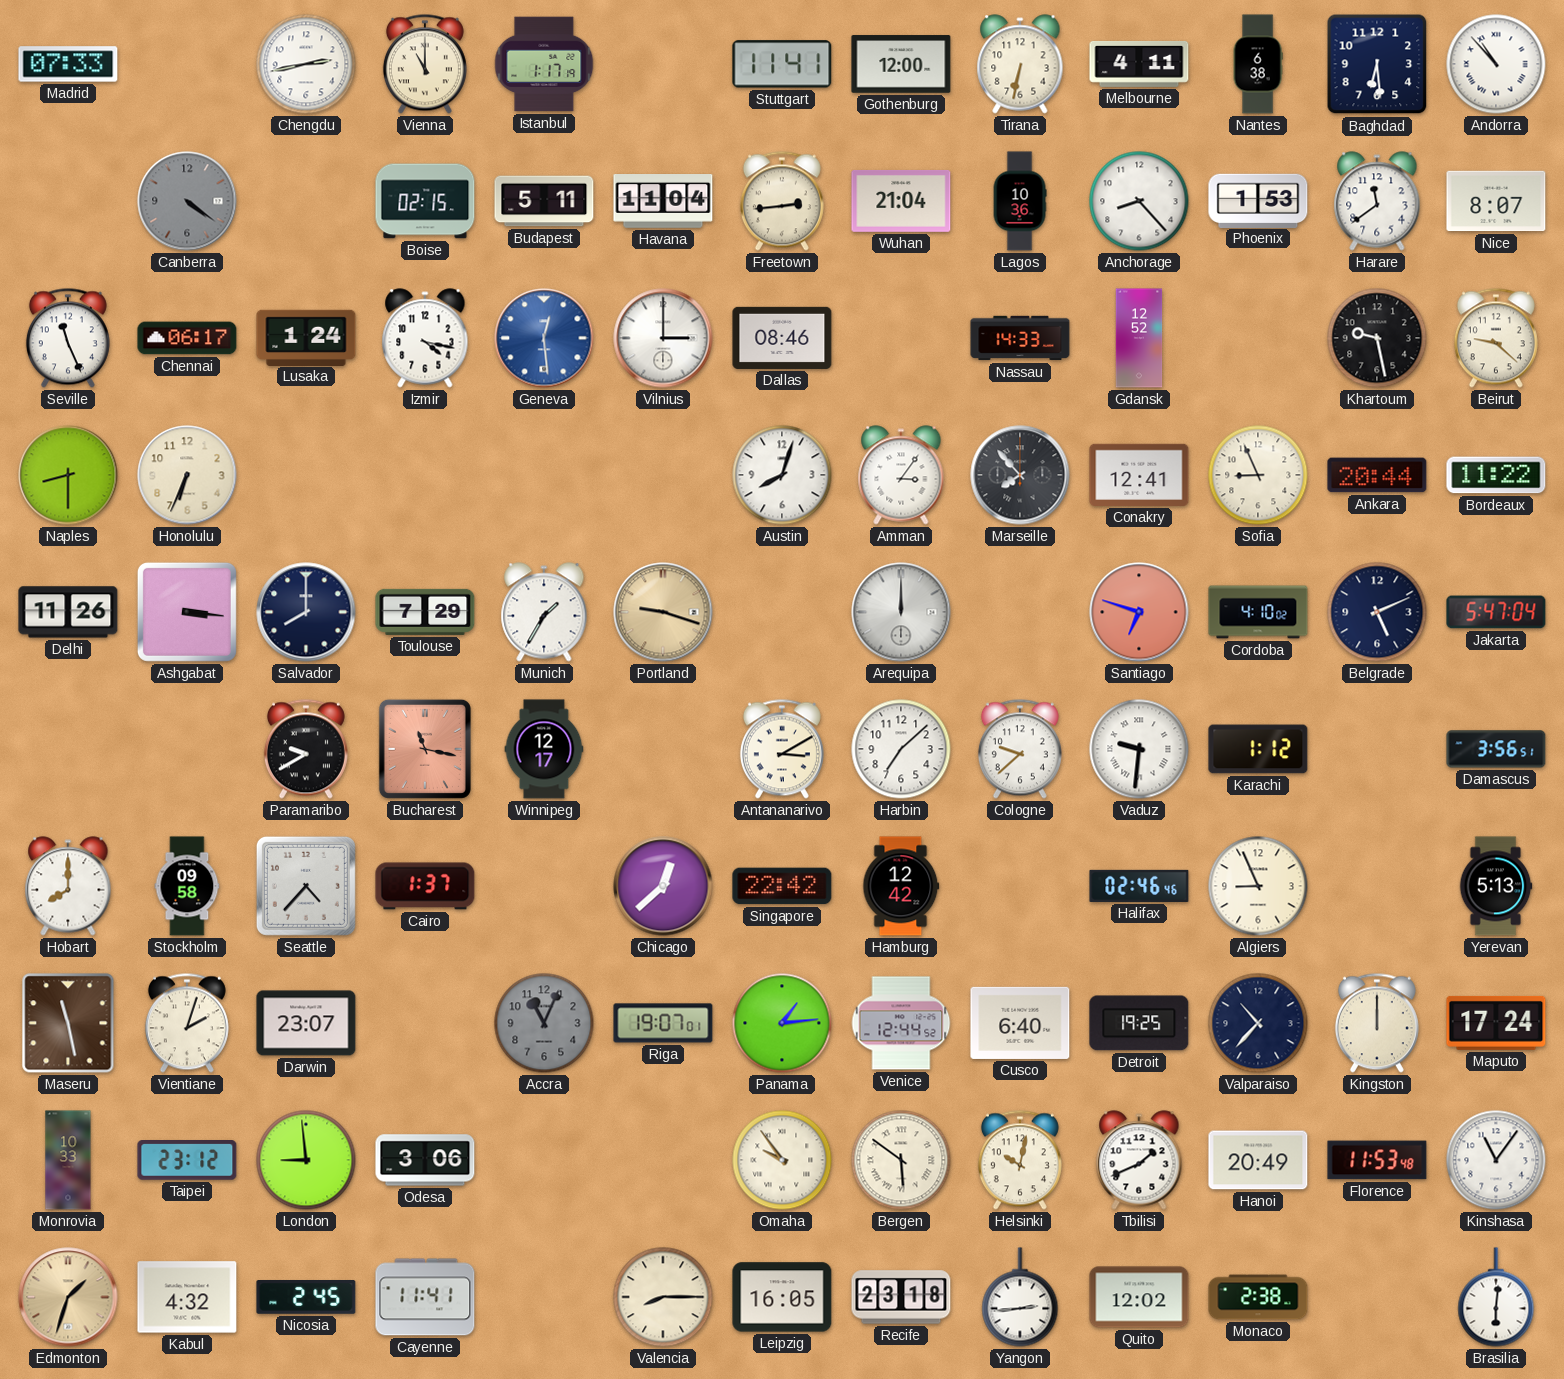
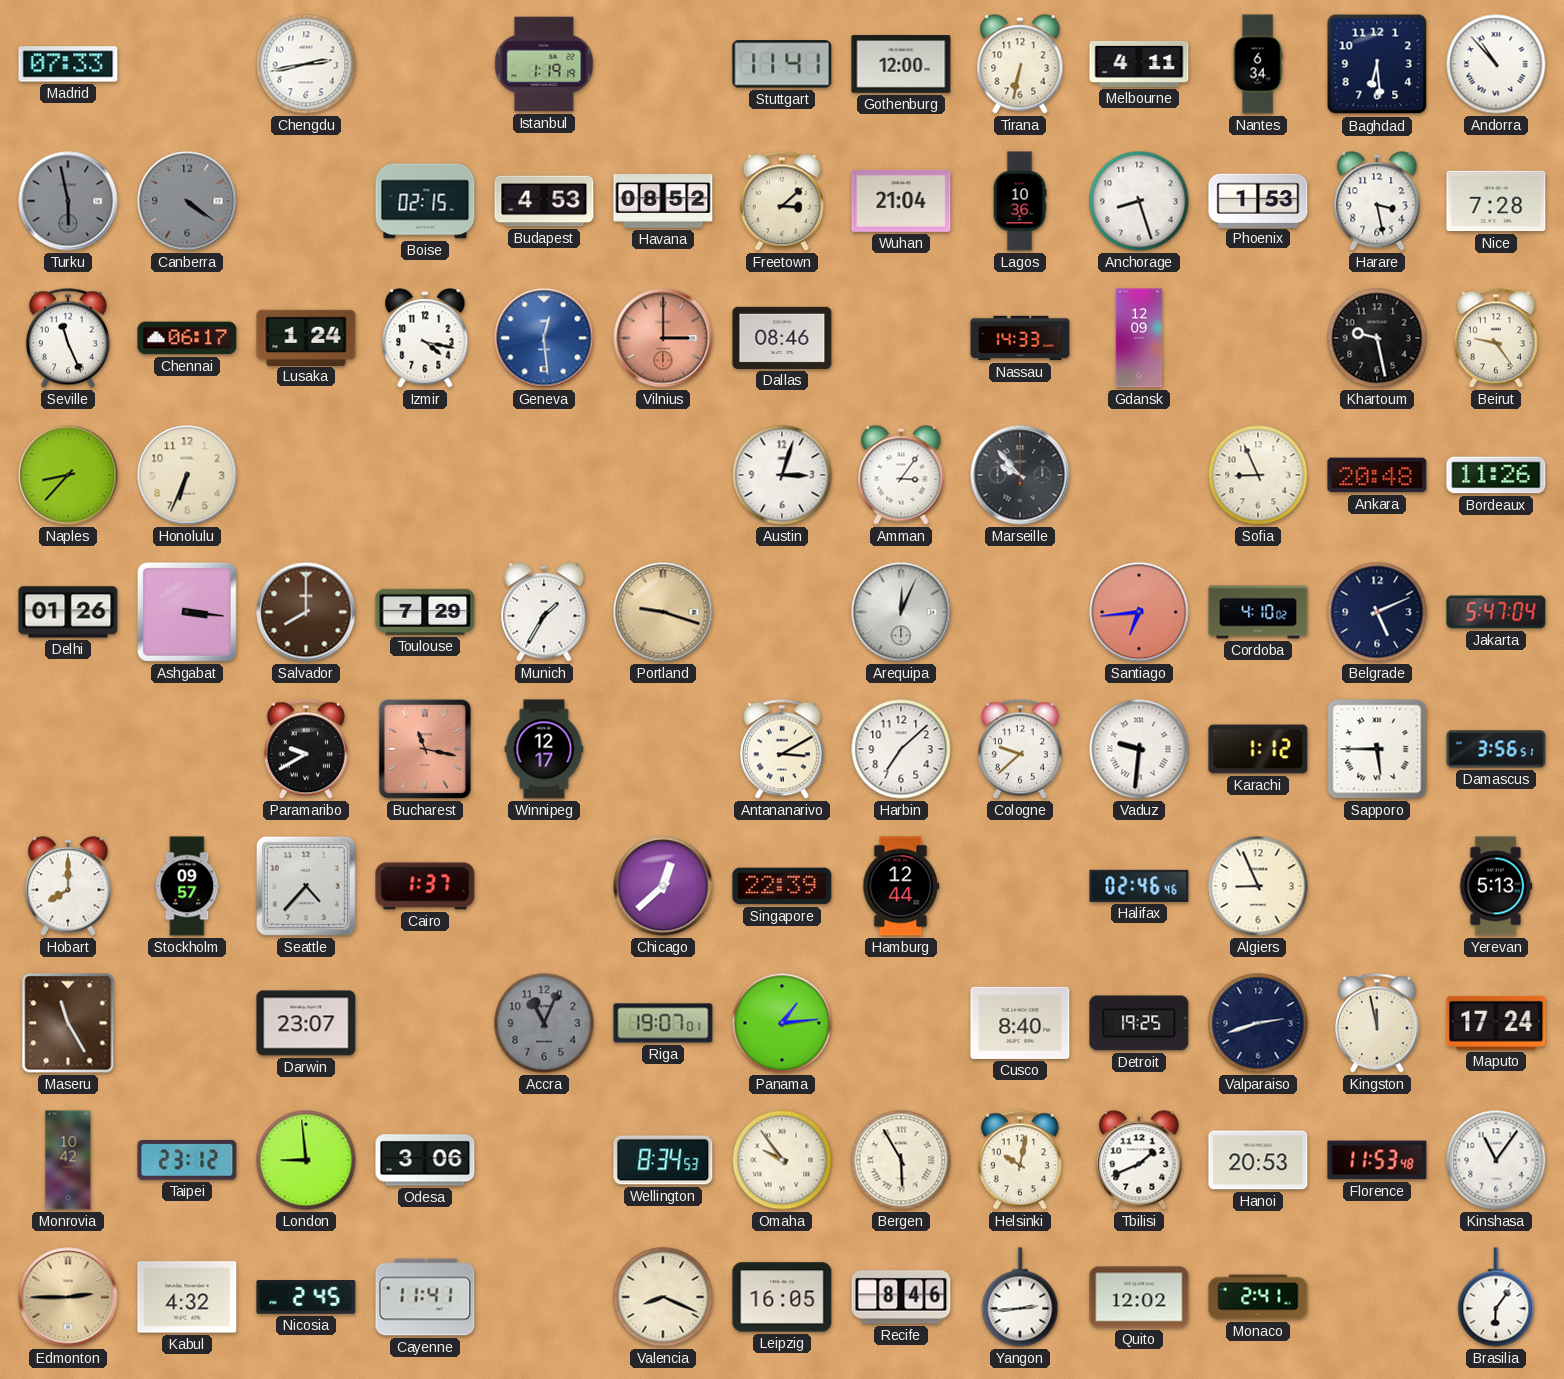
Vienna: 11:00 -> none (425, 64)
Istanbul: 1:17 -> 1:19 (544, 64)
Nantes: 6:38 -> 6:34 (1258, 64)
Turku: none -> 5:58 (68, 201)
Budapest: 5:11 -> 4:53 (544, 201)
Havana: 11:04 -> 08:52 (663, 202)
Freetown: 2:44 -> 3:08 (782, 201)
Anchorage: 8:23 -> 8:27 (1139, 201)
Harare: 11:39 -> 3:28 (1377, 201)
Nice: 8:07 -> 7:28 (1496, 201)
Vilnius dial: white -> salmon (663, 338)
Gdansk: 12:52 -> 12:09 (1139, 338)
Beirut: 9:22 -> 9:24 (1496, 338)
Naples: 8:30 -> 8:37 (68, 475)
Austin: 8:03 -> 3:03 (782, 475)
Marseille: 7:53 -> 9:53 (1020, 475)
Conakry: 12:41 -> none (1139, 475)
Ankara: 20:44 -> 20:48 (1377, 475)
Bordeaux: 11:22 -> 11:26 (1496, 475)
Delhi: 11:26 -> 01:26 (68, 612)
Salvador dial: navy -> brown (306, 612)
Arequipa: 12:00 -> 12:04 (901, 612)
Santiago: 6:48 -> 6:44 (1139, 612)
Sapporo: none -> 5:45 (1377, 749)
Stockholm: 09:58 -> 09:57 (187, 886)
Singapore: 22:42 -> 22:39 (782, 886)
Hamburg: 12:42 -> 12:44 (901, 886)
Maseru: 11:28 -> 11:25 (68, 1023)
Vientiane: 2:03 -> none (187, 1023)
Venice: 12:44 -> none (901, 1023)
Cusco: 6:40 -> 8:40 (1020, 1023)
Valparaiso: 10:37 -> 2:42 (1258, 1023)
Kingston: 12:00 -> 11:58 (1377, 1023)
Monrovia: 10:33 -> 10:42 (68, 1160)
Wellington: none -> 8:34 (663, 1160)
Bergen: 5:51 -> 5:55 (901, 1160)
Hanoi: 20:49 -> 20:53 (1258, 1160)
Edmonton: 1:33 -> 2:45 (68, 1297)
Valencia: 8:15 -> 8:19 (663, 1297)
Recife: 23:18 -> 8:46 (901, 1297)
Monaco: 2:38 -> 2:41 (1258, 1297)
Brasilia: 6:01 -> 6:06 (1496, 1297)
